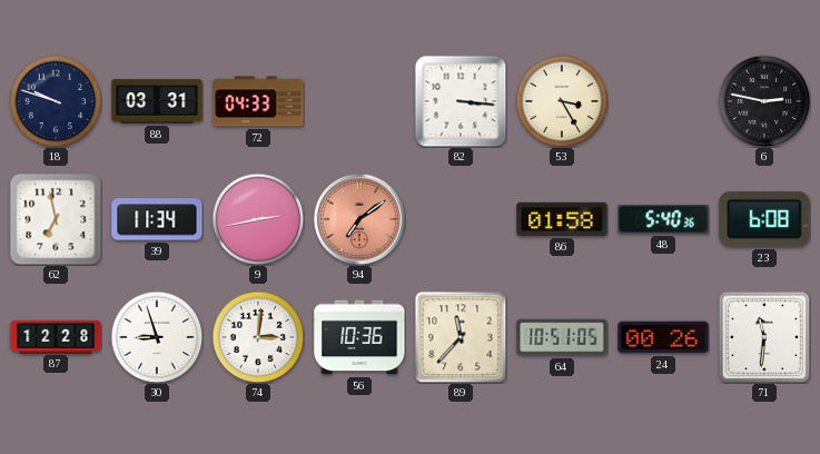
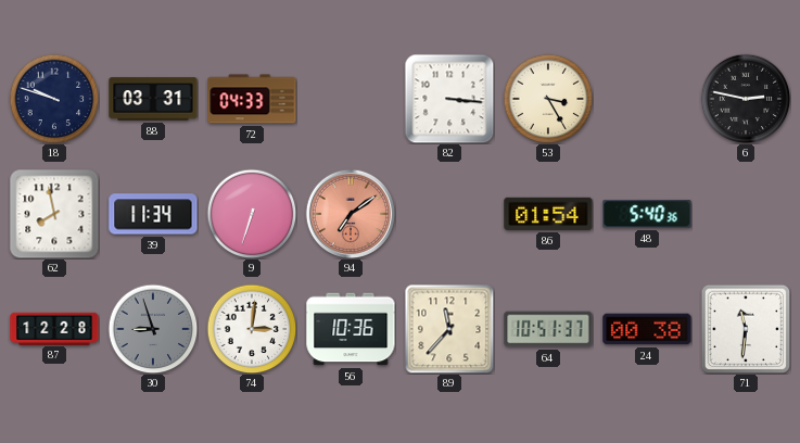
62: 6:58 -> 7:58 (54, 214)
9: 2:43 -> 6:33 (252, 214)
86: 01:58 -> 01:54 (548, 214)
23: 6:08 -> none (764, 219)
30 dial: white -> grey (153, 329)
64: 10:51:05 -> 10:51:37 (548, 329)
24: 00:26 -> 00:38 (647, 329)
